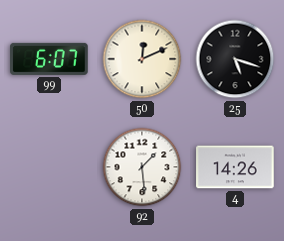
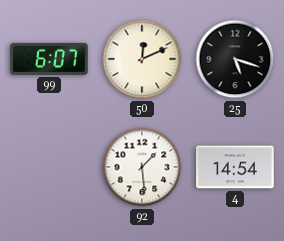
4: 14:26 -> 14:54 (235, 167)
